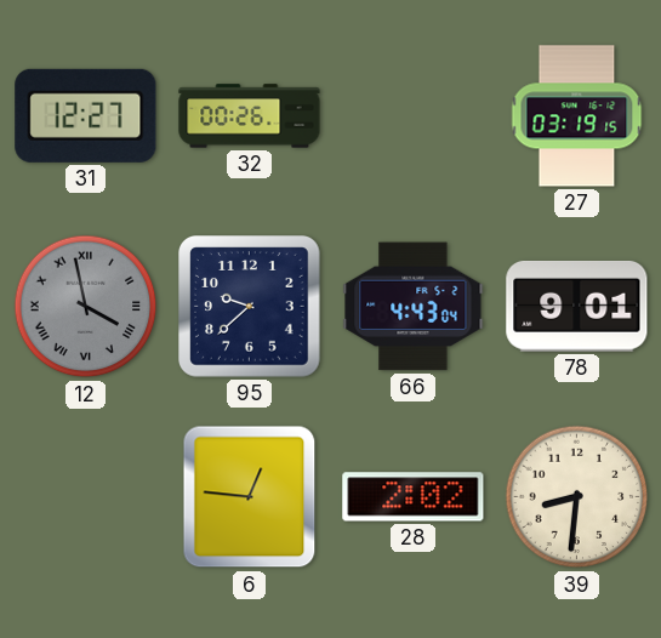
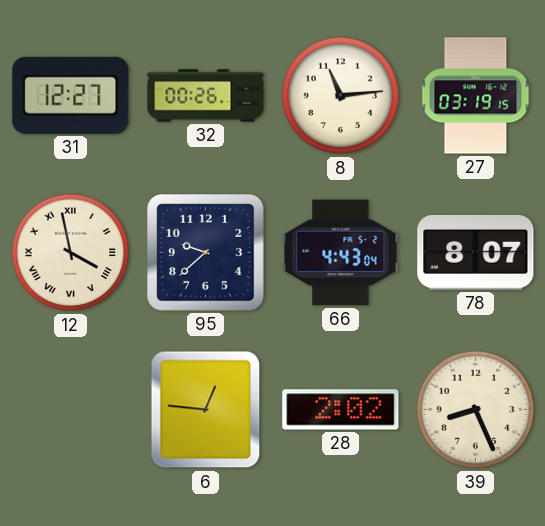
8: none -> 11:14 (341, 96)
12 dial: grey -> cream (71, 253)
78: 9:01 -> 8:07 (476, 252)
39: 8:31 -> 8:26 (476, 410)
